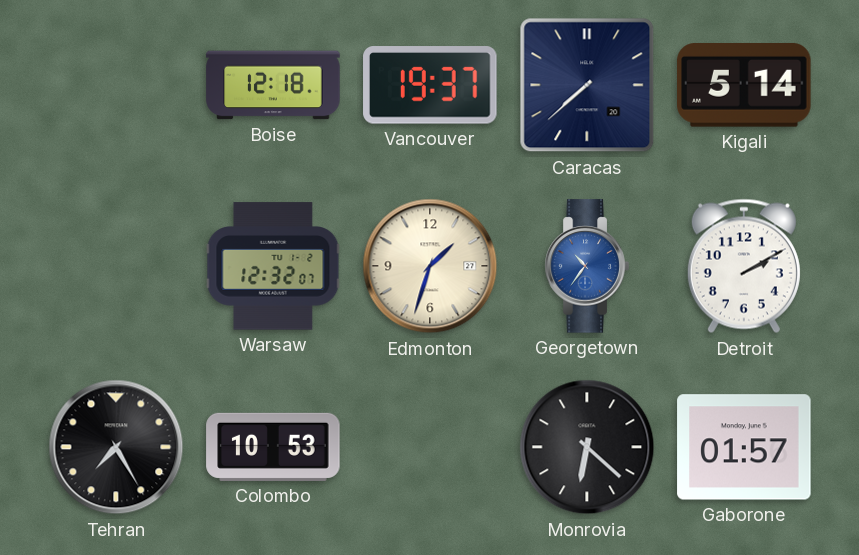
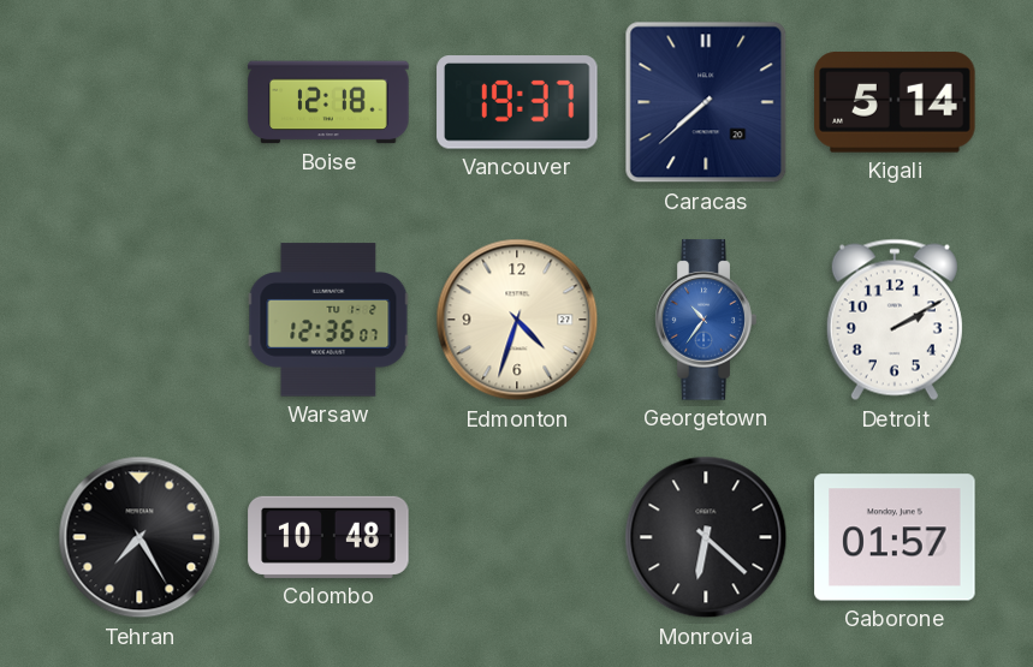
Warsaw: 12:32 -> 12:36 (328, 320)
Edmonton: 1:33 -> 4:33 (517, 320)
Colombo: 10:53 -> 10:48 (328, 537)
